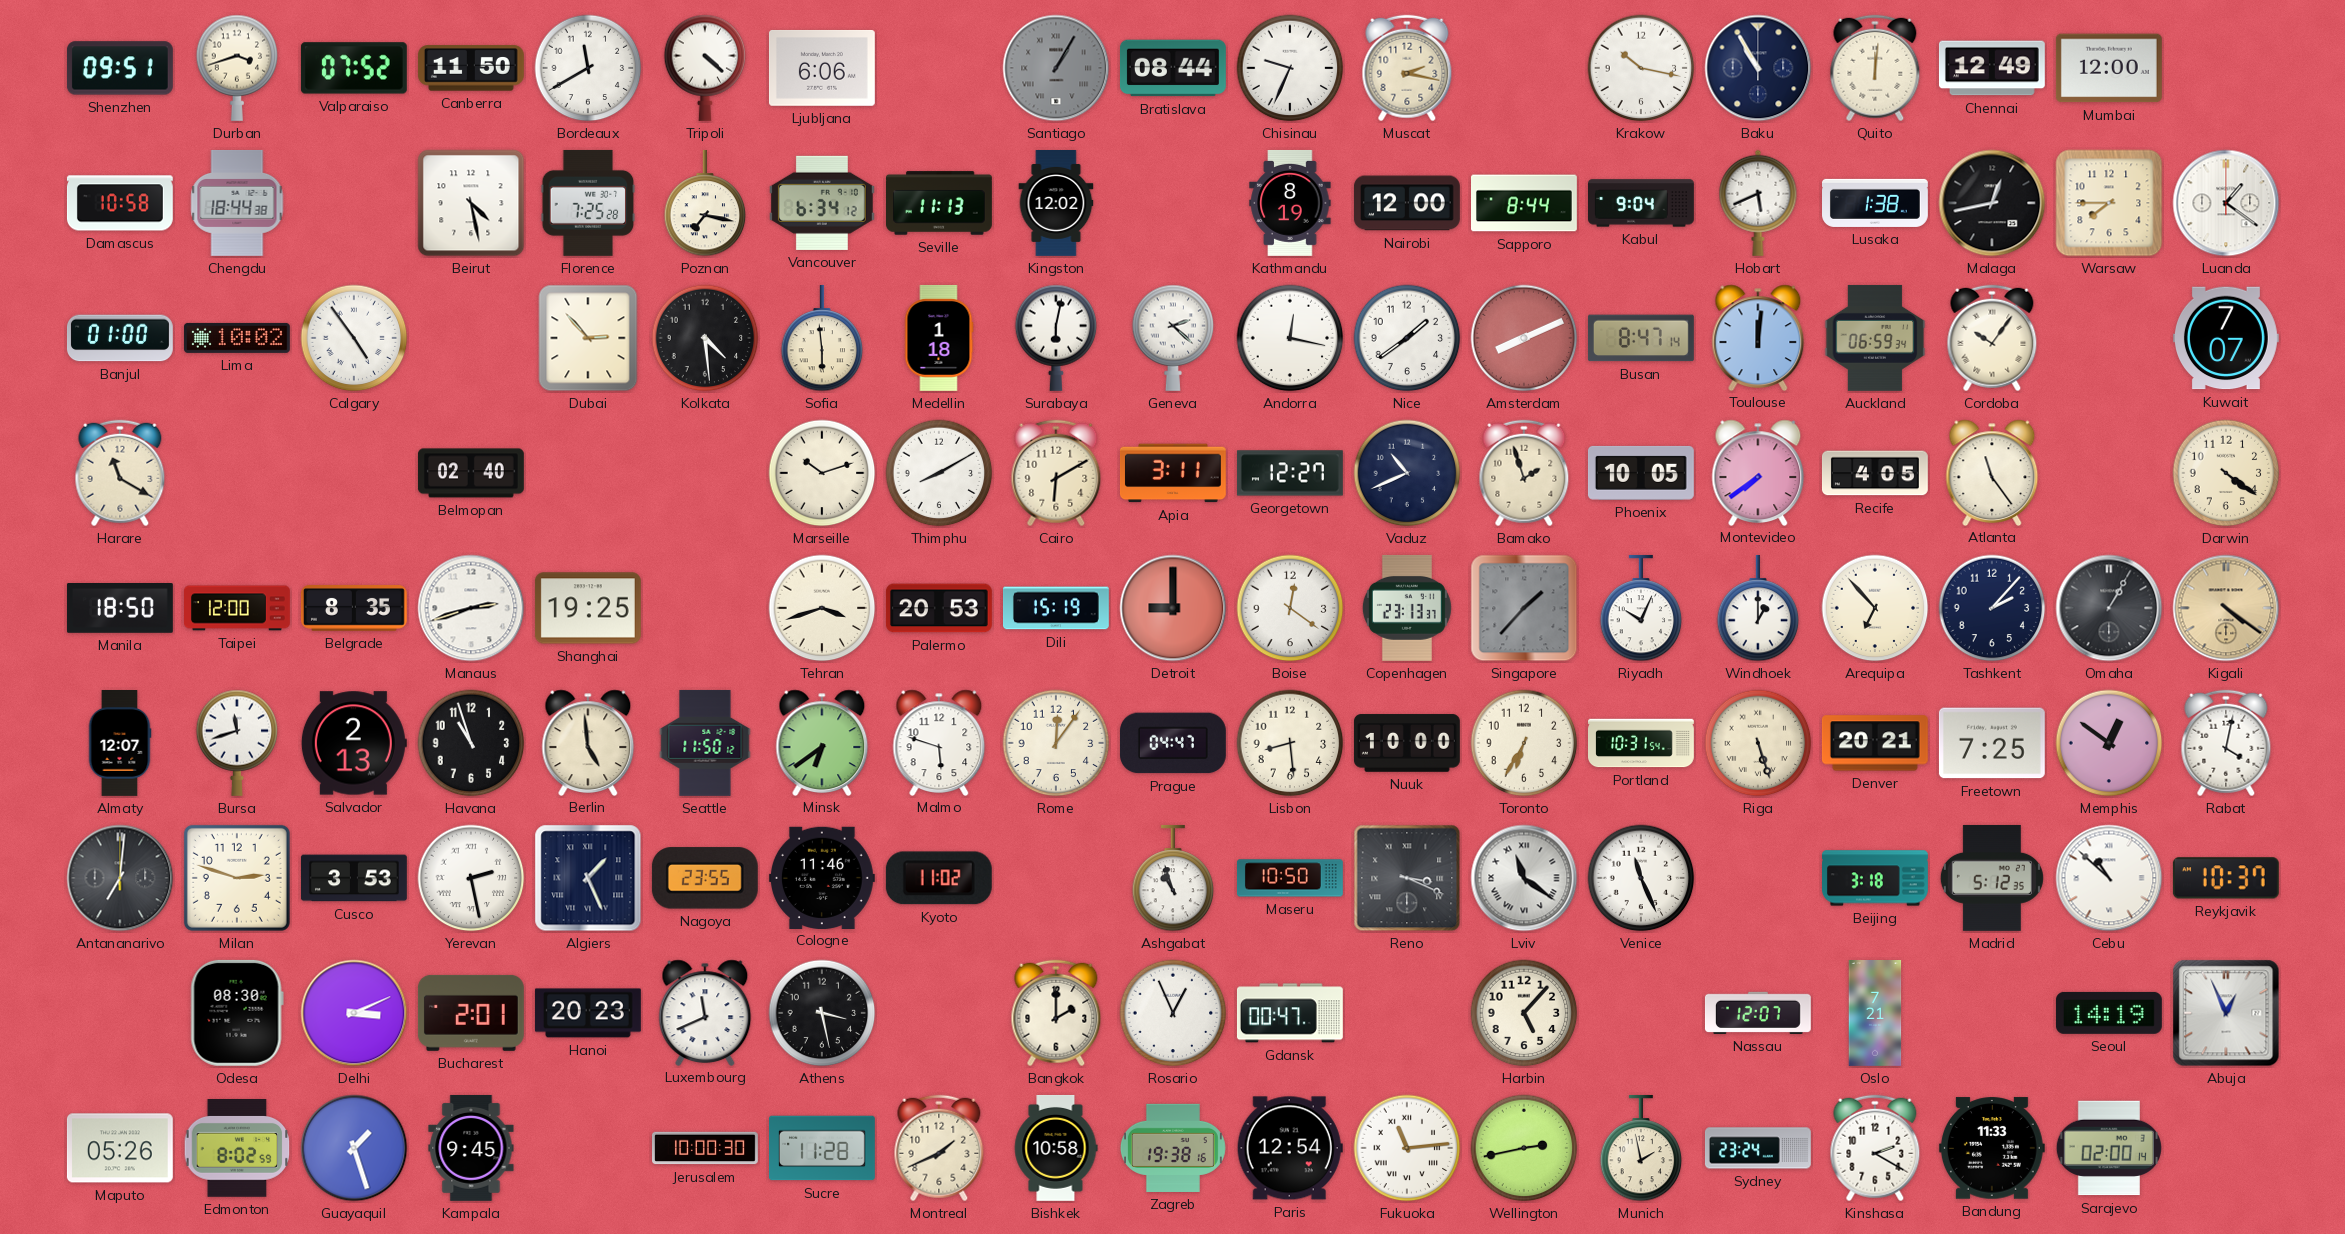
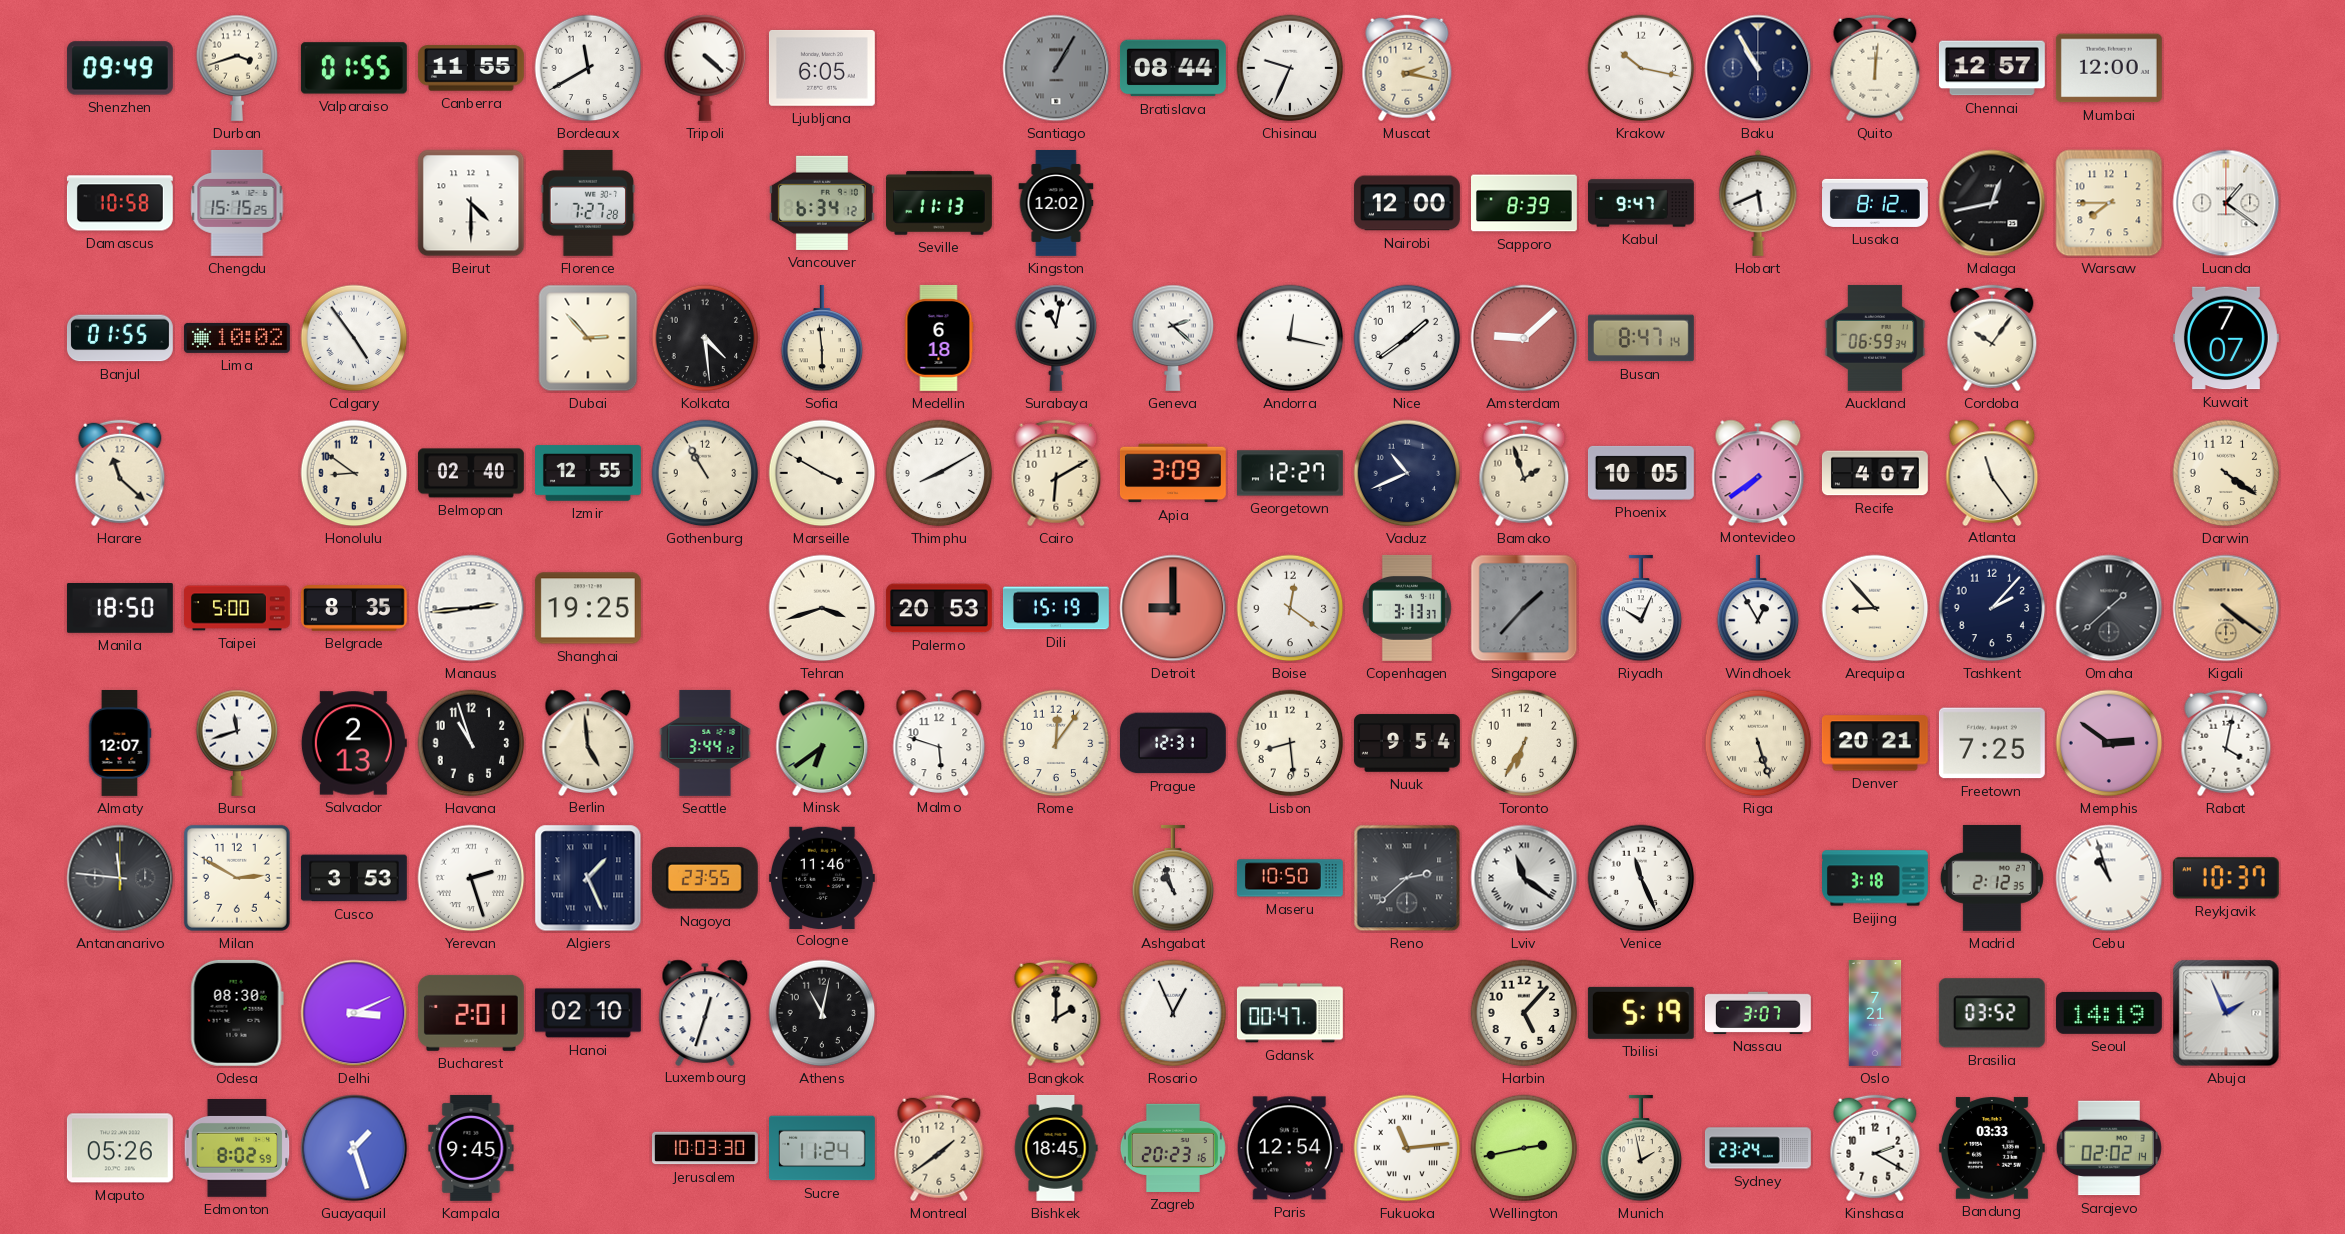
Shenzhen: 09:51 -> 09:49 (120, 68)
Valparaiso: 07:52 -> 01:55 (354, 68)
Canberra: 11:50 -> 11:55 (471, 68)
Ljubljana: 6:06 -> 6:05 (822, 68)
Chennai: 12:49 -> 12:57 (1992, 68)
Chengdu: 18:44 -> 15:15 (237, 203)
Beirut: 4:28 -> 4:30 (471, 203)
Florence: 7:25 -> 7:27 (588, 203)
Poznan: 7:17 -> none (705, 203)
Kathmandu: 8:19 -> none (1290, 203)
Sapporo: 8:44 -> 8:39 (1525, 203)
Kabul: 9:04 -> 9:47 (1642, 203)
Lusaka: 1:38 -> 8:12 (1876, 203)
Banjul: 01:00 -> 01:55 (120, 338)
Medellin: 1:18 -> 6:18 (939, 338)
Surabaya: 6:02 -> 11:02 (1056, 338)
Amsterdam: 8:11 -> 9:08 (1524, 338)
Toulouse: 12:01 -> none (1758, 337)
Harare: 11:20 -> 11:22 (120, 473)
Honolulu: none -> 8:51 (354, 473)
Izmir: none -> 12:55 (589, 473)
Gothenburg: none -> 10:55 (705, 473)
Marseille: 10:12 -> 3:50 (822, 473)
Apia: 3:11 -> 3:09 (1173, 473)
Recife: 4:05 -> 4:07 (1875, 473)
Taipei: 12:00 -> 5:00 (238, 608)
Manaus: 2:42 -> 2:44 (471, 608)
Copenhagen: 23:13 -> 3:13 (1407, 608)
Windhoek: 1:00 -> 12:55 (1758, 608)
Arequipa: 6:53 -> 8:53 (1875, 608)
Omaha: 1:05 -> 1:38 (2109, 608)
Seattle: 11:50 -> 3:44 (705, 743)
Prague: 04:47 -> 12:31 (1173, 743)
Nuuk: 10:00 -> 9:54 (1407, 743)
Portland: 10:31 -> none (1642, 743)
Memphis: 12:51 -> 2:51 (2109, 743)
Antananarivo: 7:01 -> 11:46 (120, 878)
Milan: 2:48 -> 2:50 (237, 878)
Yerevan: 2:28 -> 2:27 (471, 878)
Kyoto: 11:02 -> none (939, 878)
Reno: 3:19 -> 2:38 (1407, 878)
Madrid: 5:12 -> 2:12 (1992, 878)
Cebu: 10:52 -> 10:57 (2109, 878)
Hanoi: 20:23 -> 02:10 (588, 1013)
Luxembourg: 11:41 -> 12:33 (705, 1012)
Athens: 3:28 -> 11:02 (822, 1013)
Tbilisi: none -> 5:19 (1641, 1013)
Nassau: 12:07 -> 3:07 (1758, 1013)
Brasilia: none -> 03:52 (1992, 1013)
Abuja: 12:56 -> 1:56 (2226, 1013)
Jerusalem: 10:00 -> 10:03 (706, 1148)
Sucre: 11:28 -> 11:24 (823, 1148)
Montreal: 1:41 -> 1:39 (939, 1148)
Bishkek: 10:58 -> 18:45 (1056, 1148)
Zagreb: 19:38 -> 20:23 (1173, 1148)
Bandung: 11:33 -> 03:33 (1992, 1148)
Sarajevo: 02:00 -> 02:02 (2109, 1148)
